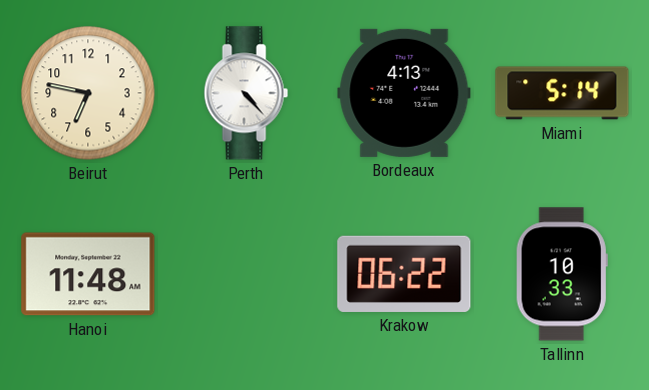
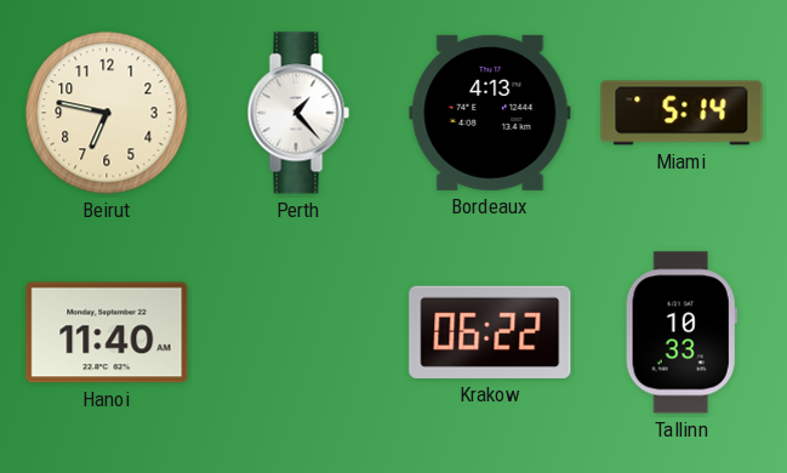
Perth: 4:23 -> 1:23 (298, 113)
Hanoi: 11:48 -> 11:40 (107, 332)
